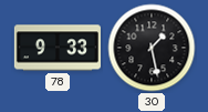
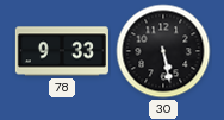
30: 1:28 -> 5:28 (163, 51)
